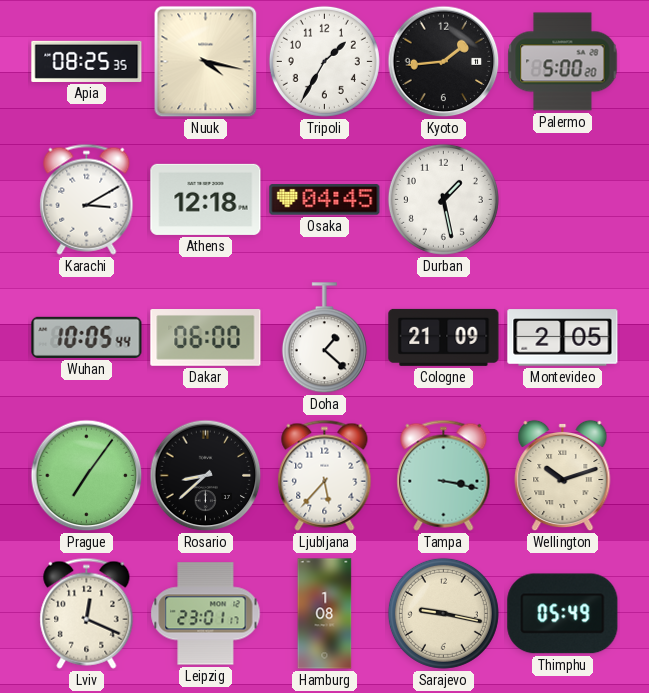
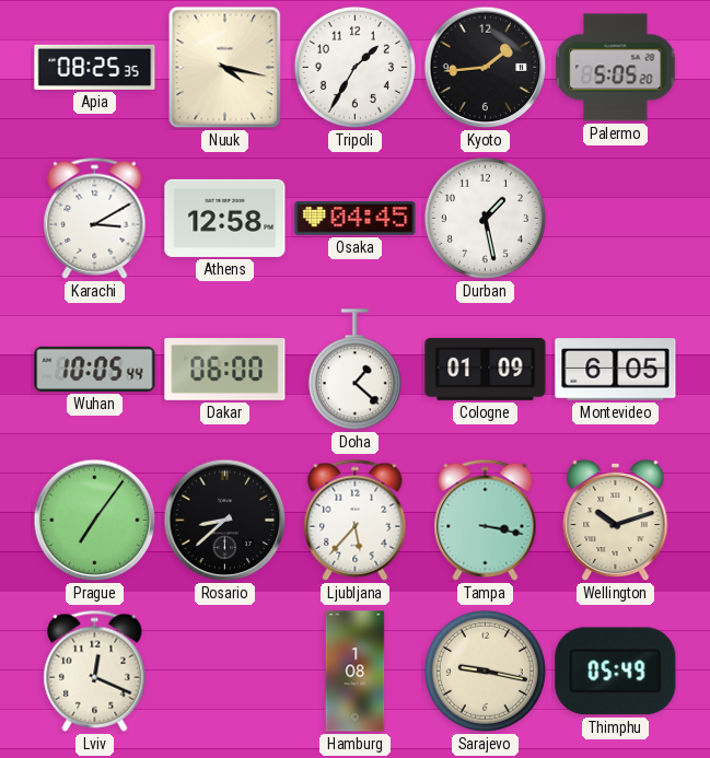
Palermo: 5:00 -> 5:05 (616, 68)
Athens: 12:18 -> 12:58 (225, 218)
Cologne: 21:09 -> 01:09 (486, 369)
Montevideo: 2:05 -> 6:05 (616, 370)
Leipzig: 23:01 -> none (206, 614)
